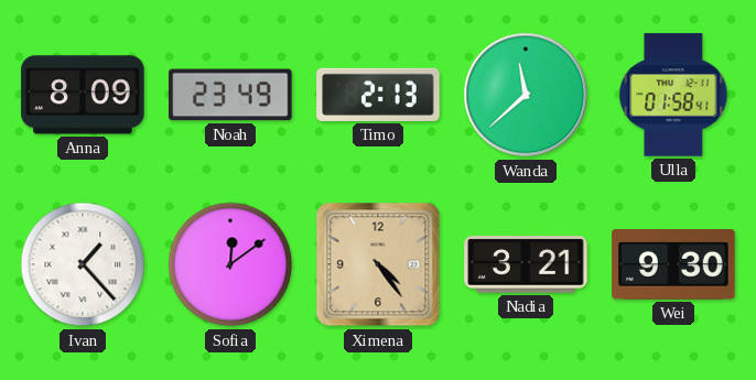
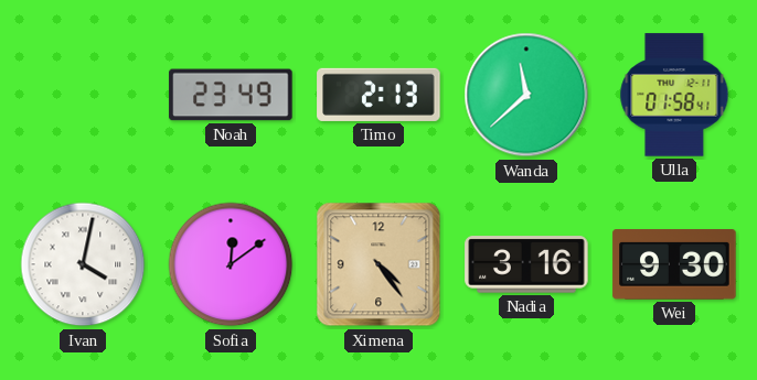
Anna: 8:09 -> none (83, 95)
Ivan: 1:23 -> 4:02 (83, 264)
Nadia: 3:21 -> 3:16 (526, 264)
